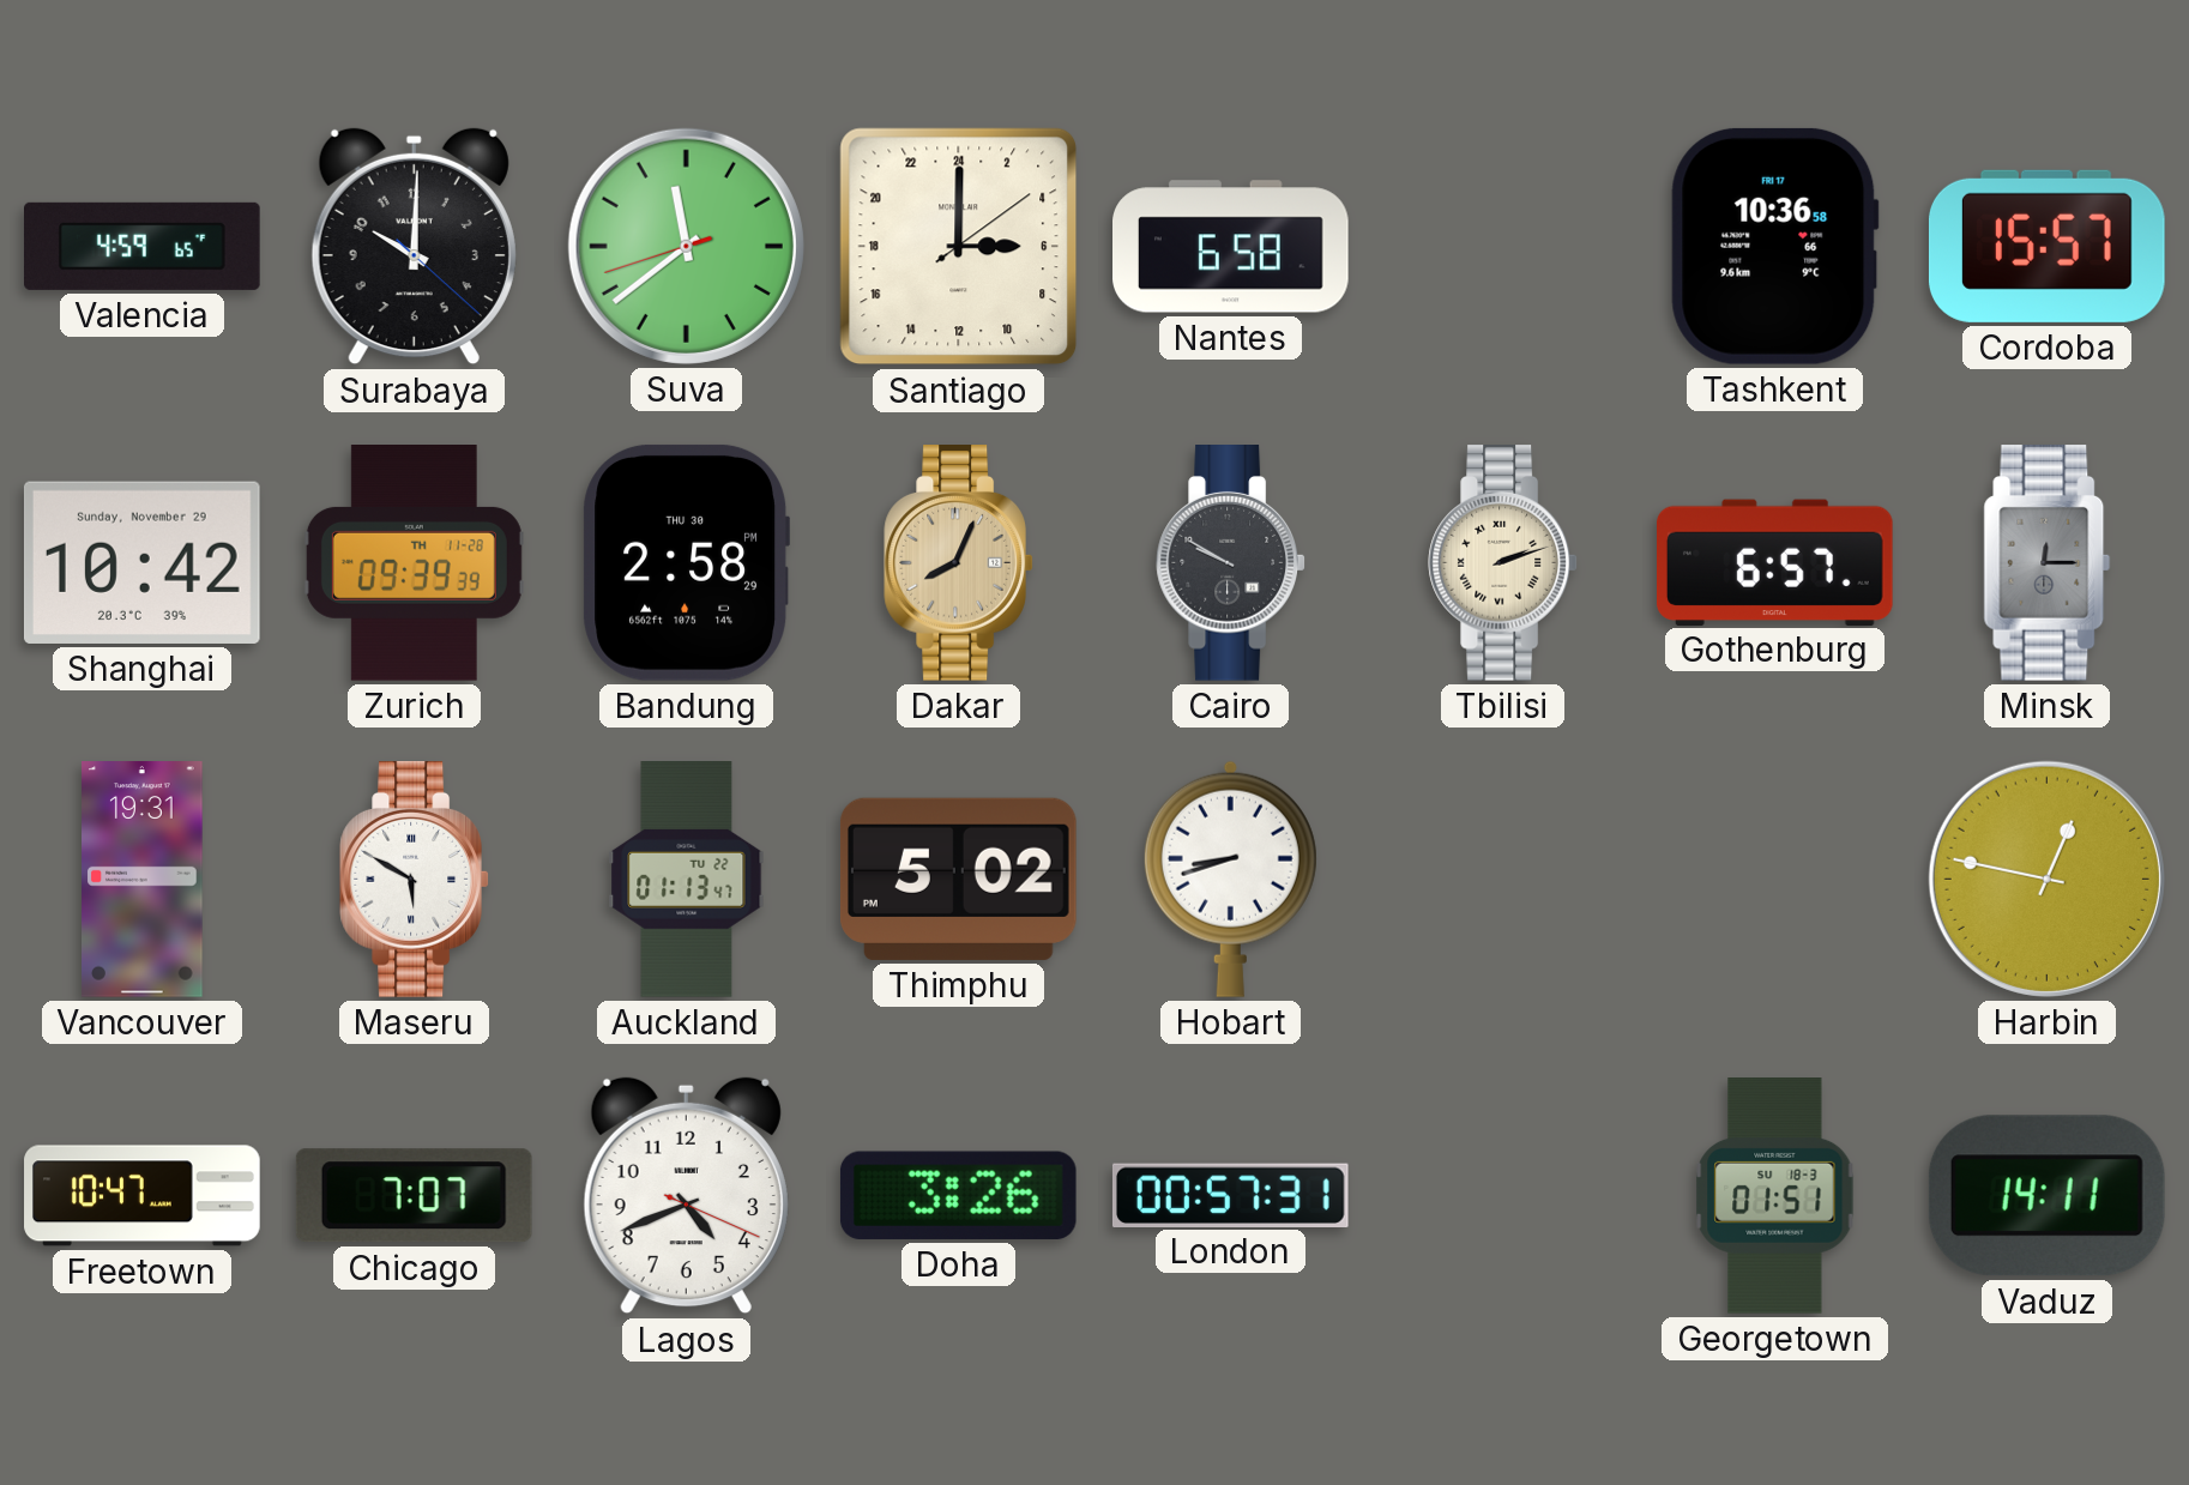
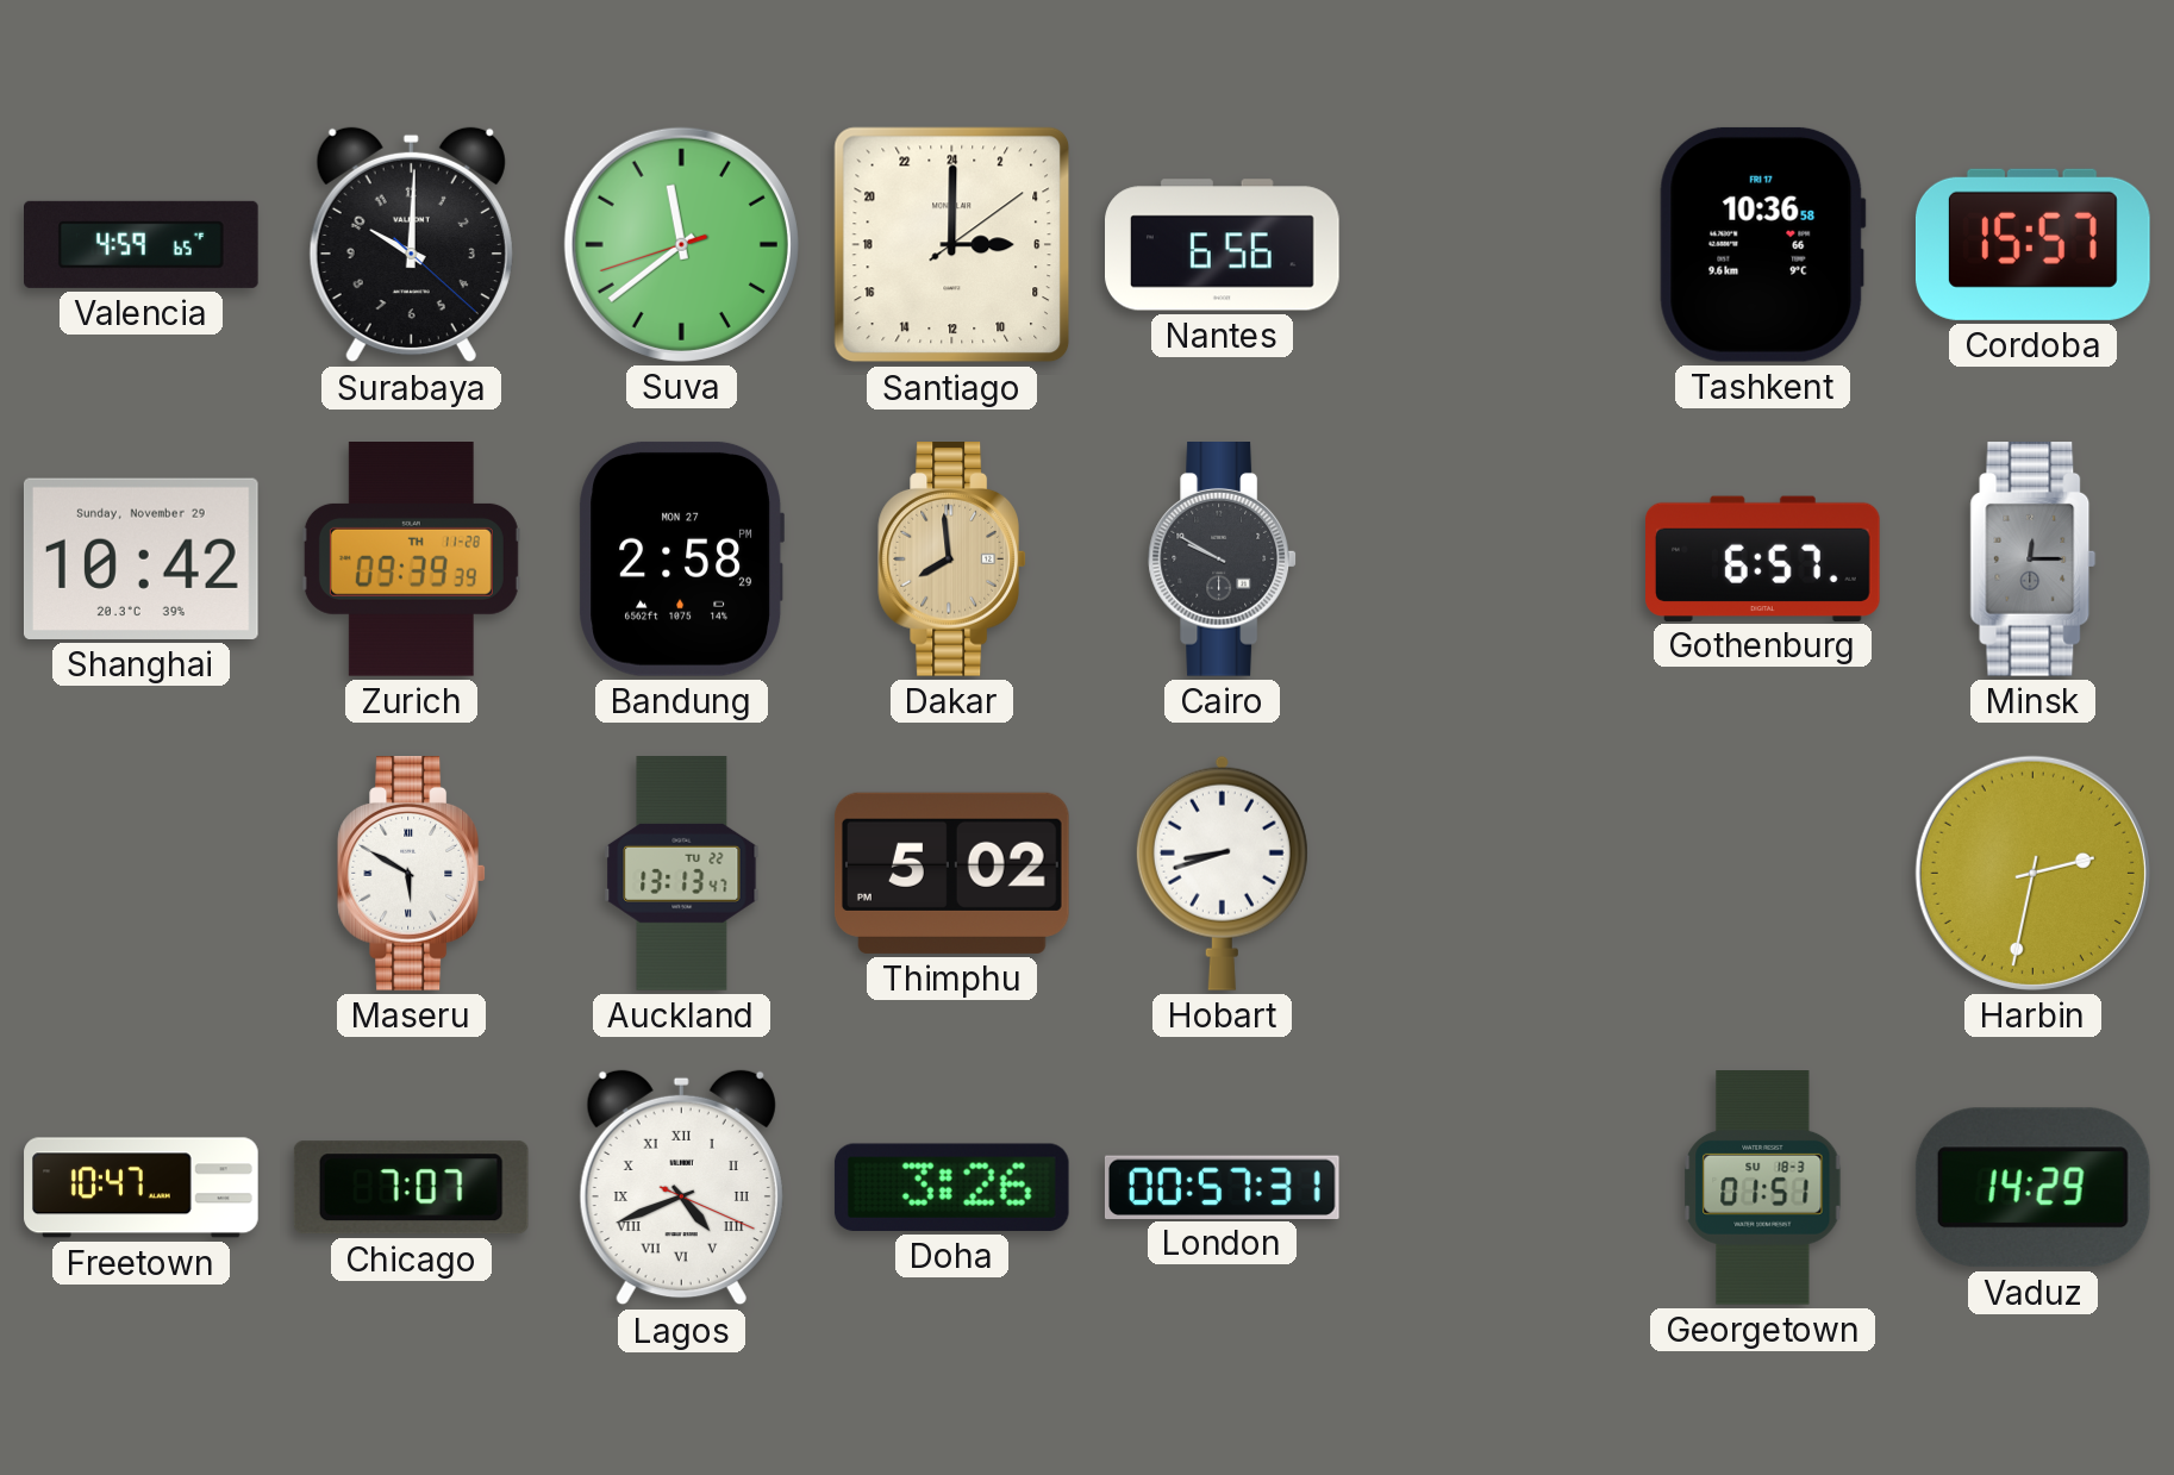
Nantes: 6:58 -> 6:56 (1223, 245)
Bandung date: THU 30 -> MON 27 (681, 558)
Dakar: 8:04 -> 7:59 (951, 560)
Tbilisi: 2:12 -> none (1502, 563)
Vancouver: 19:31 -> none (143, 880)
Auckland: 01:13 -> 13:13 (682, 874)
Harbin: 12:47 -> 2:32 (2032, 873)
Lagos numerals: Arabic -> Roman (681, 1188)
Vaduz: 14:11 -> 14:29 (2032, 1188)
